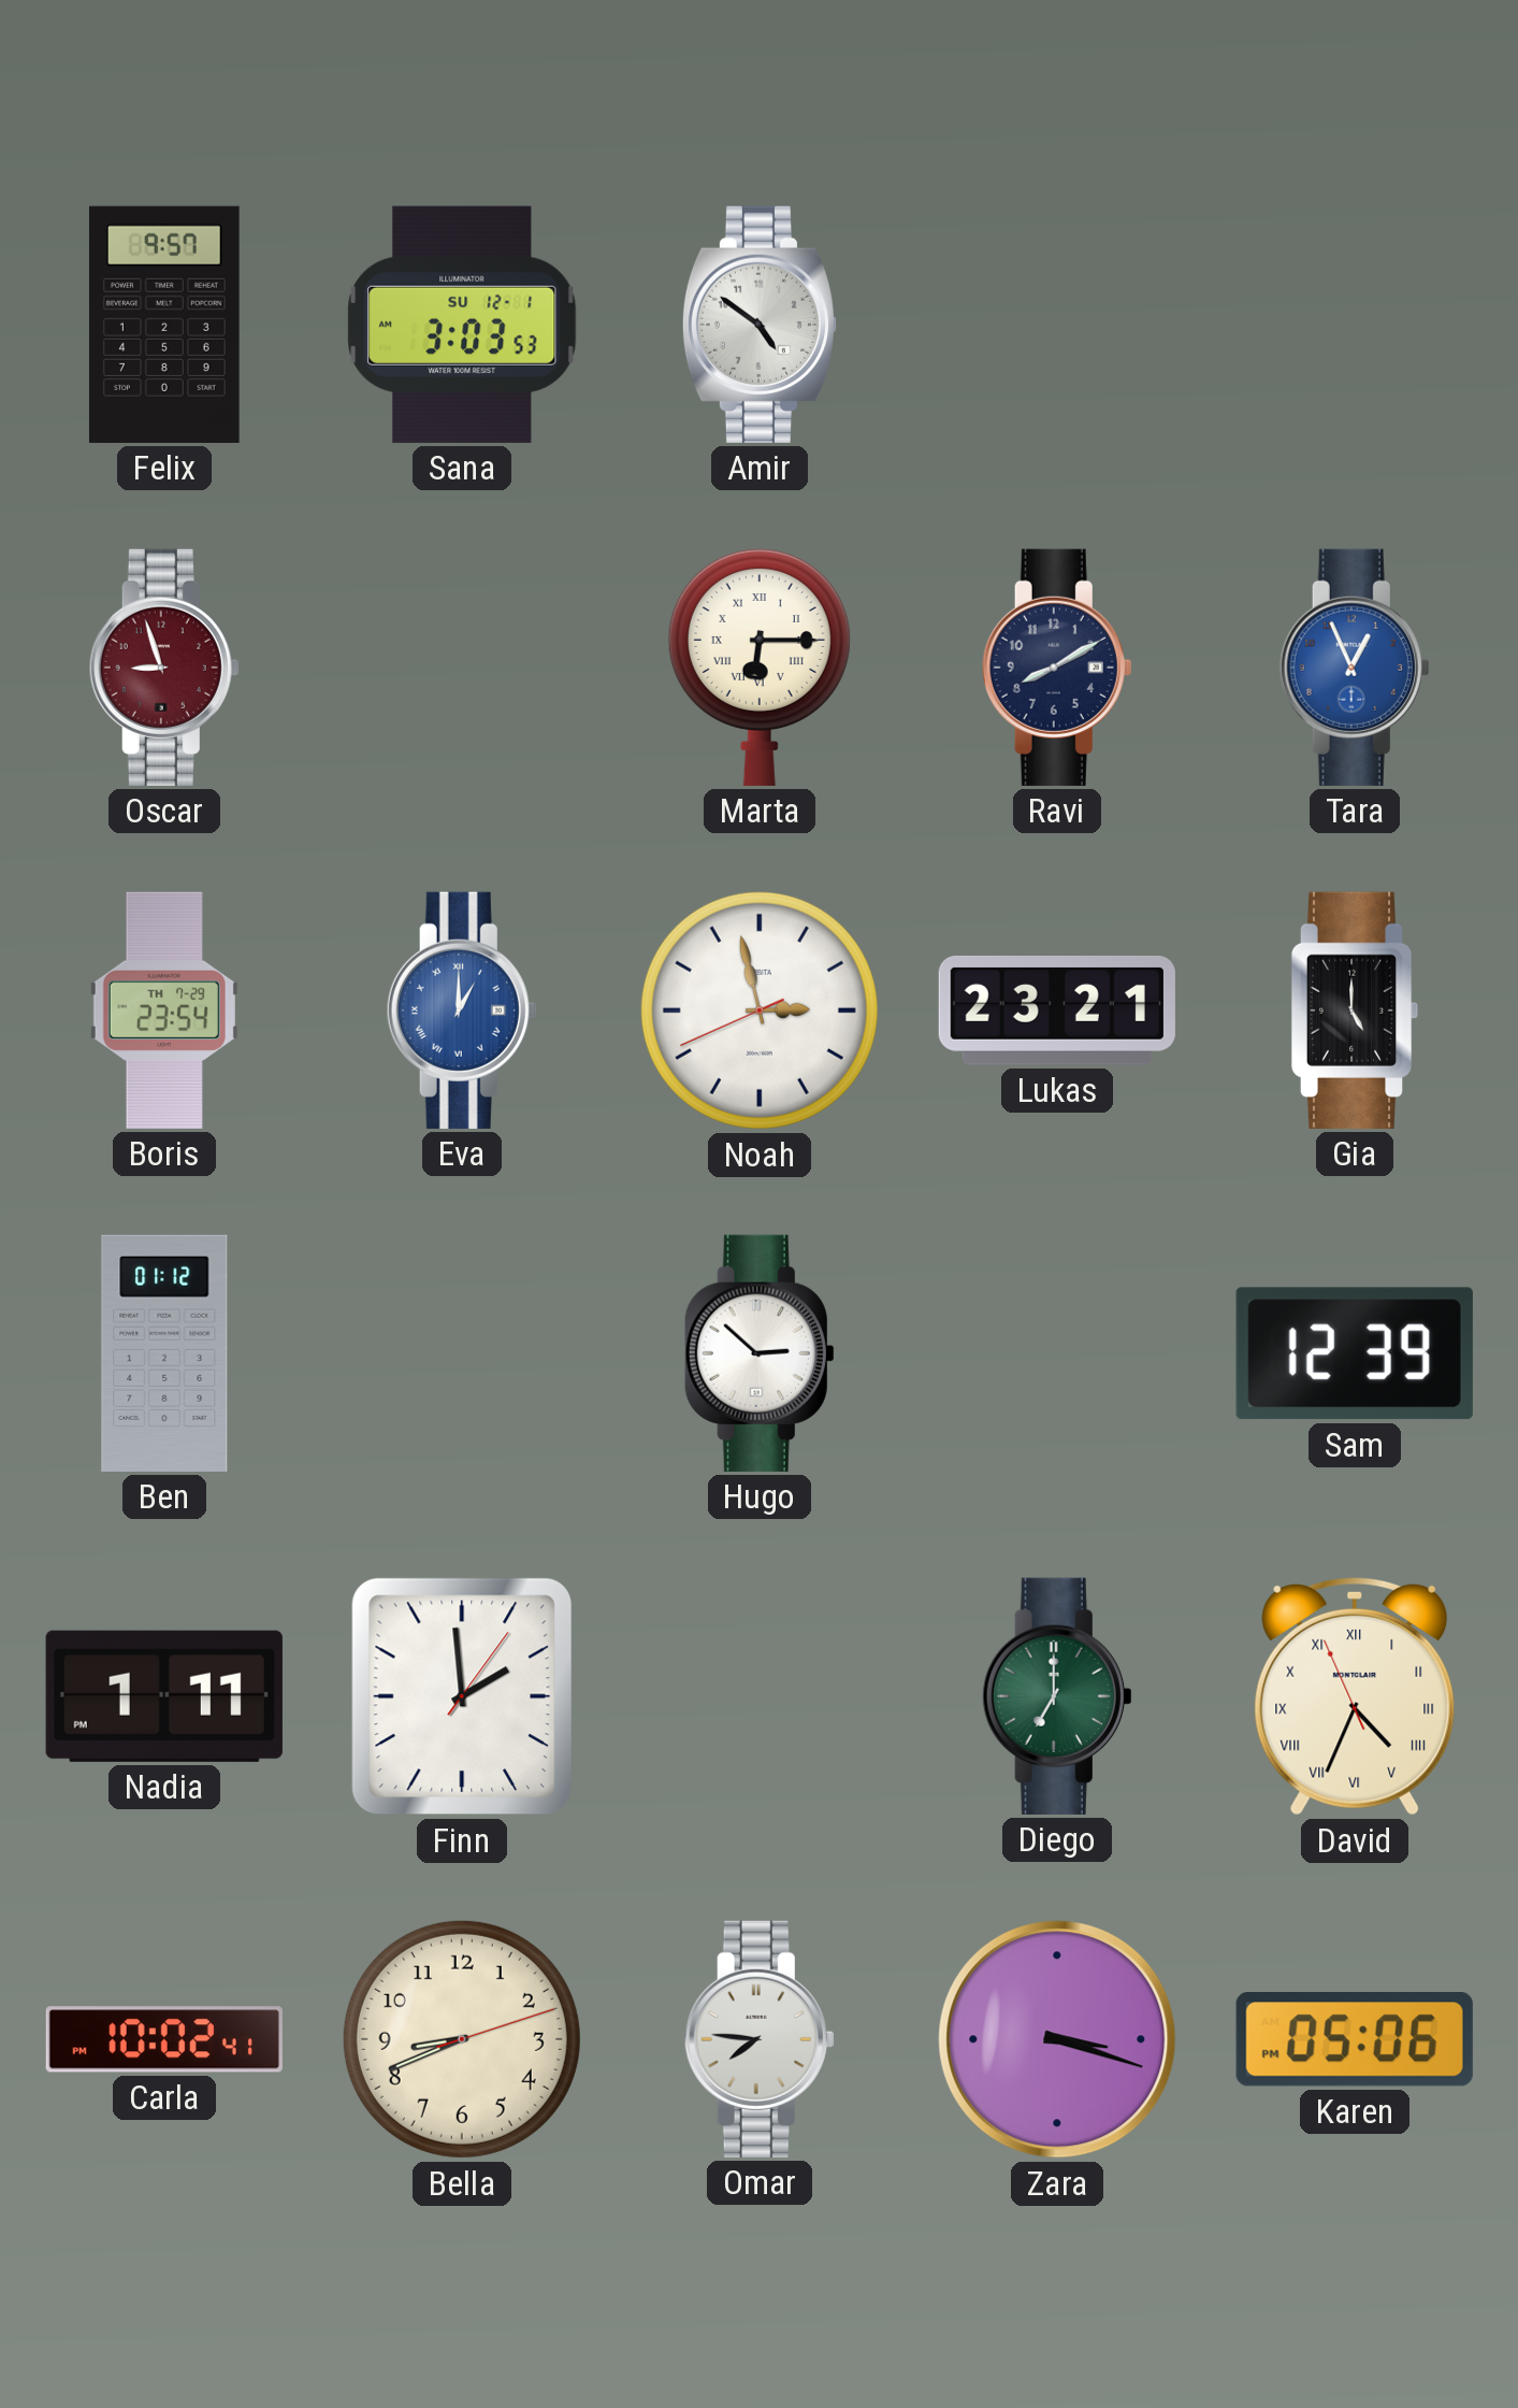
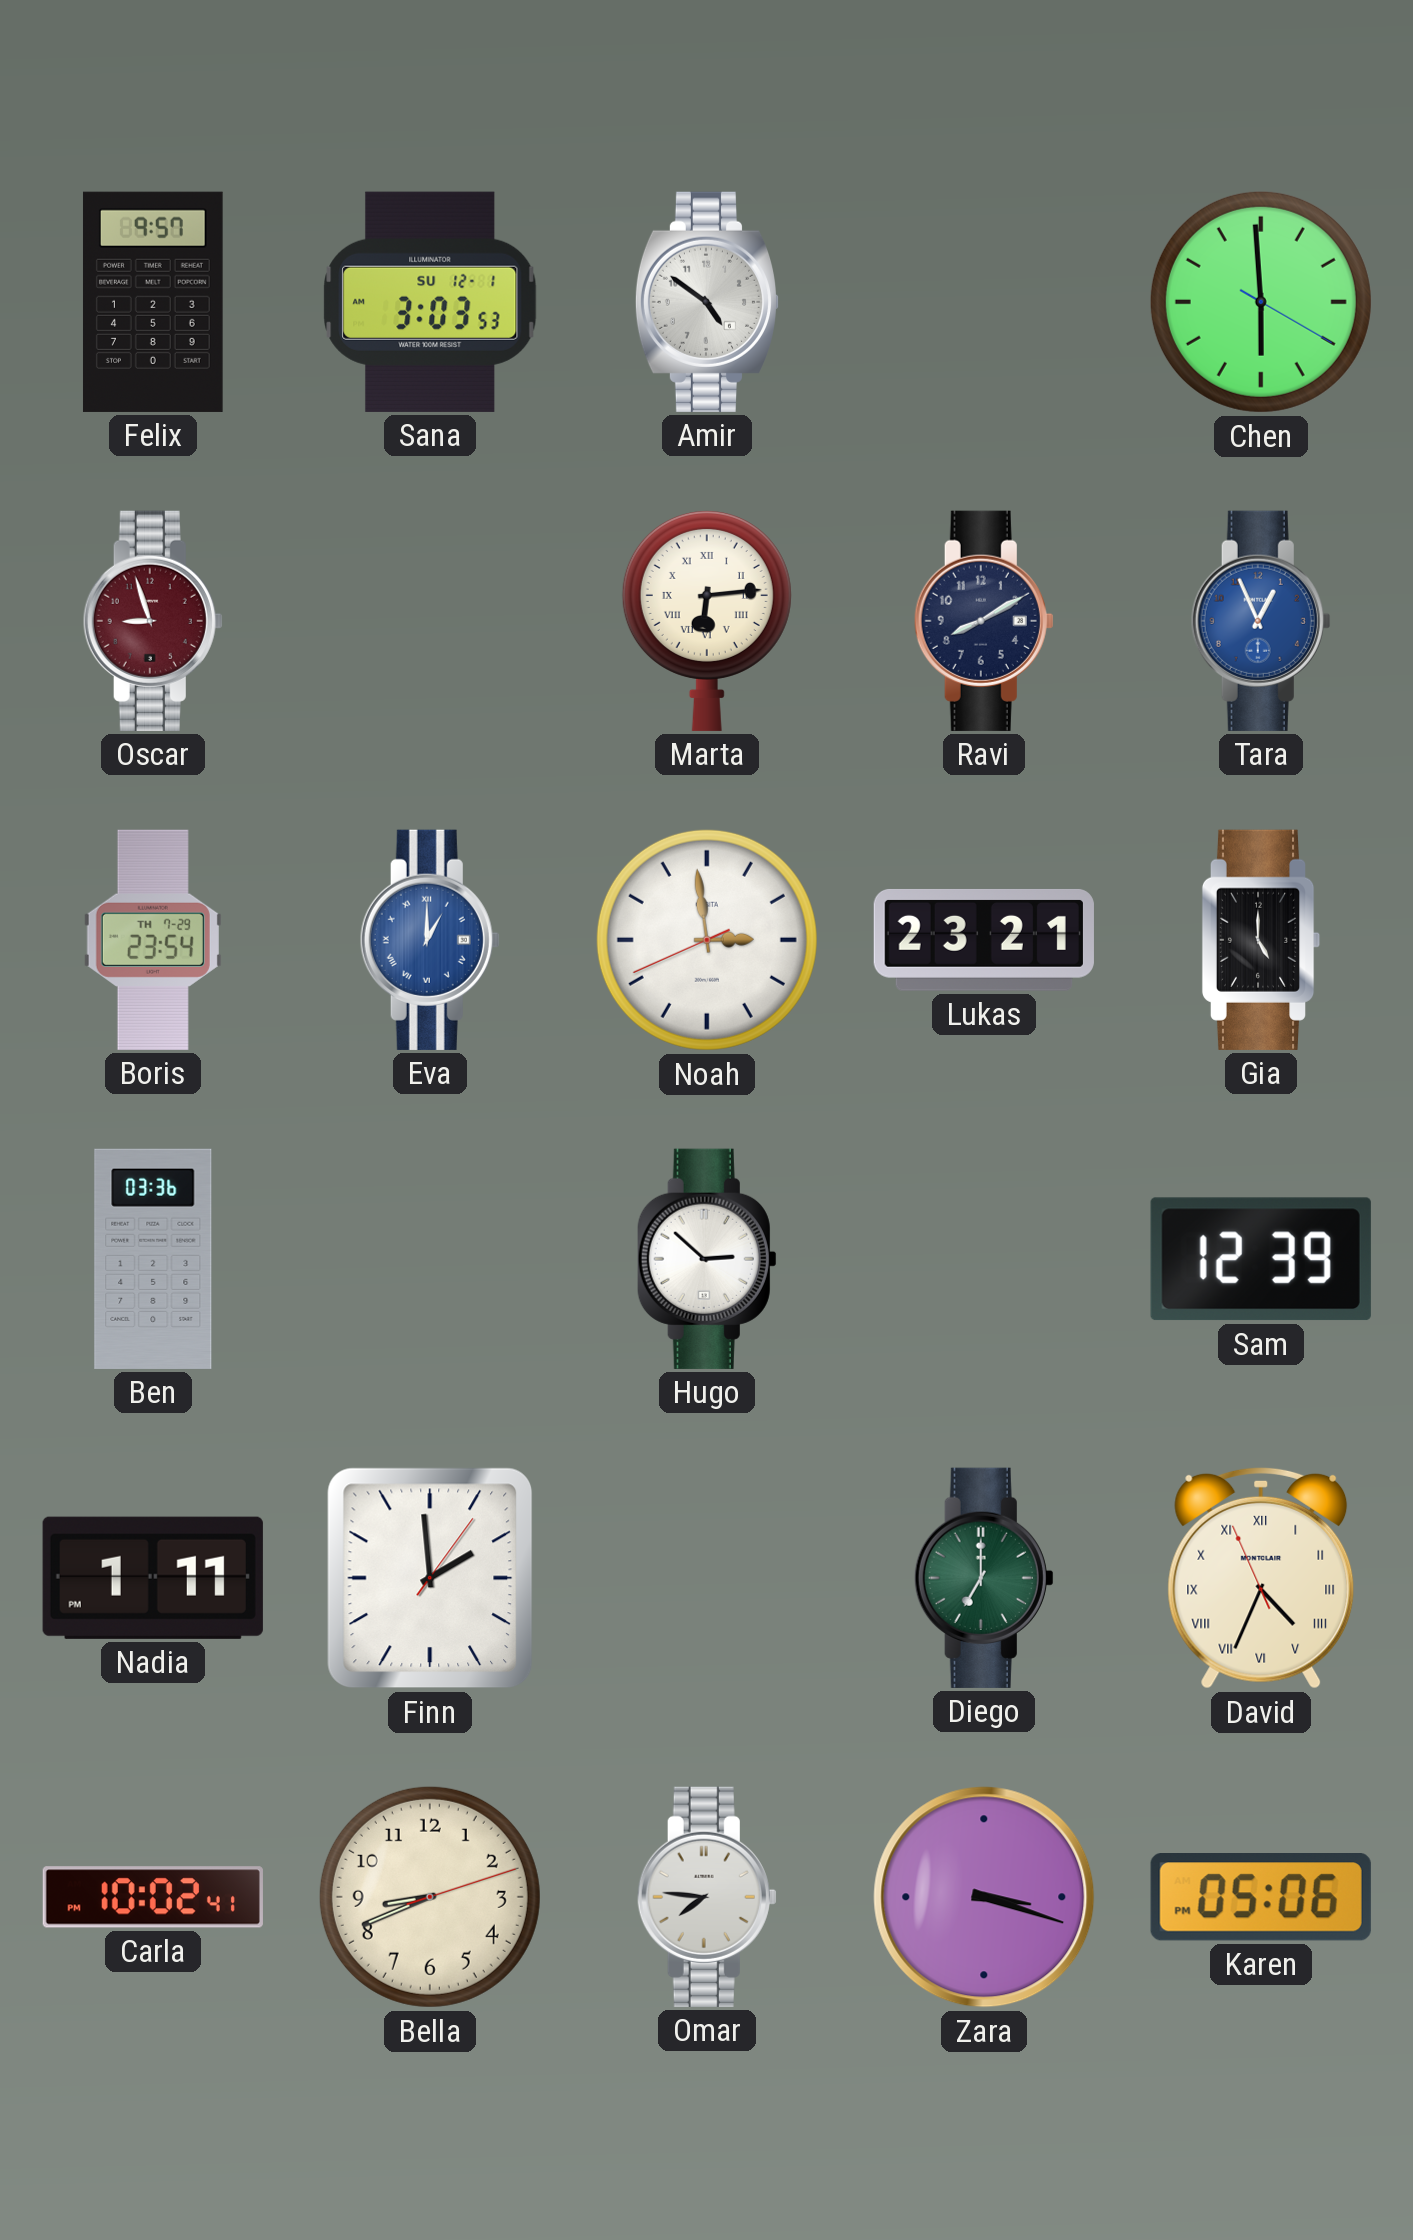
Chen: none -> 5:59 (1261, 302)
Marta: 6:15 -> 6:14 (707, 620)
Noah: 2:57 -> 2:58 (707, 940)
Ben: 01:12 -> 03:36 (153, 1259)
